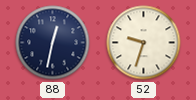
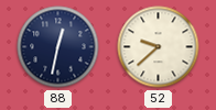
52: 9:33 -> 9:38 (159, 47)
